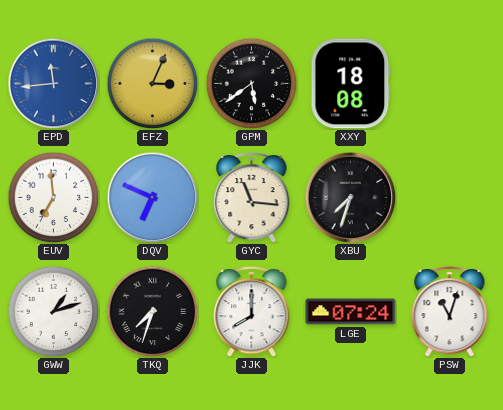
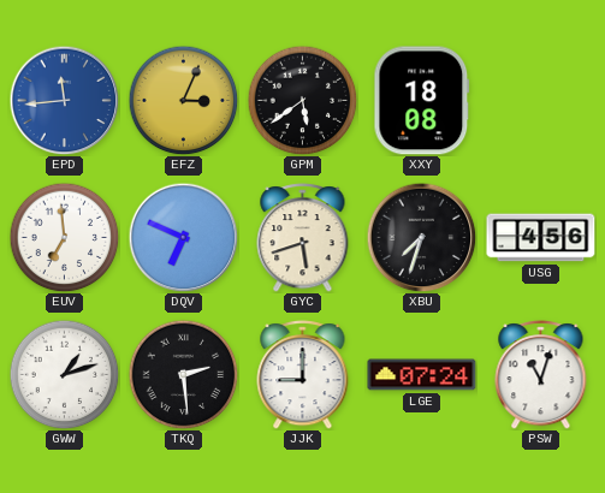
GYC: 11:16 -> 5:42 (303, 238)
USG: none -> 4:56 (541, 238)
TKQ: 7:33 -> 2:29 (183, 374)
JJK: 8:00 -> 9:00 (303, 375)
